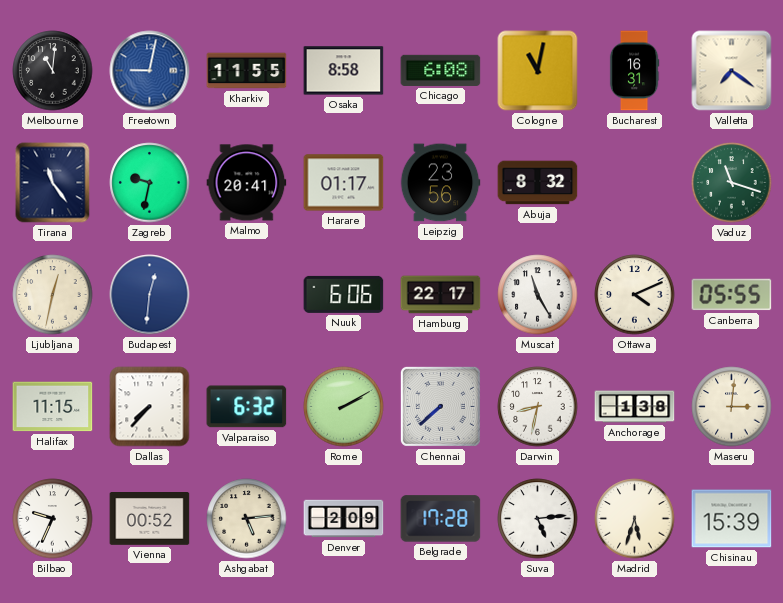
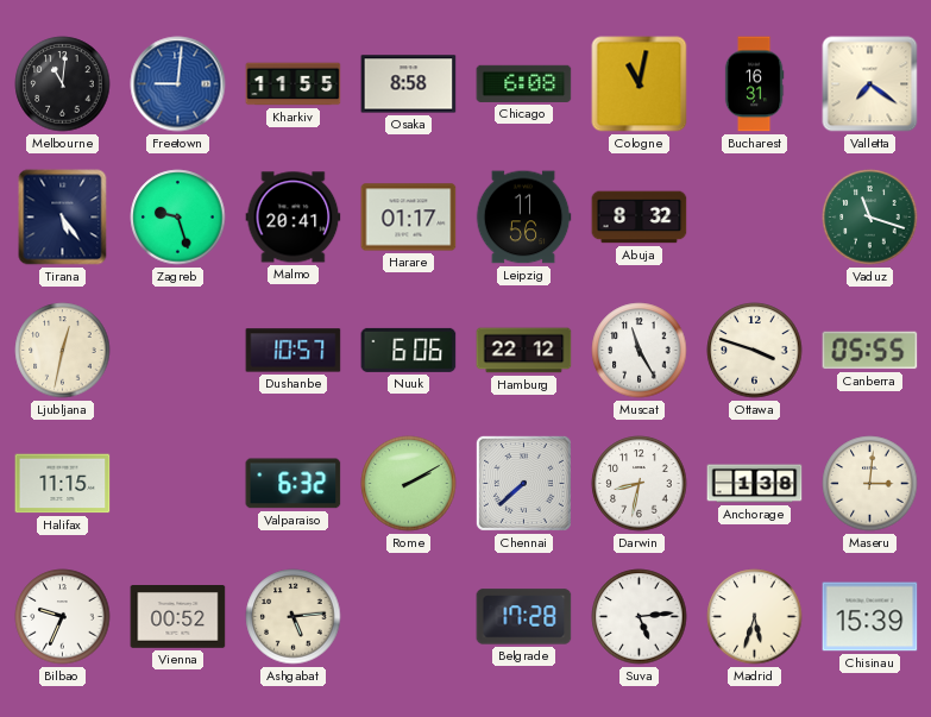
Freetown: 9:02 -> 9:01 (178, 84)
Tirana: 11:24 -> 5:24 (63, 218)
Zagreb: 9:32 -> 9:27 (178, 218)
Leipzig: 23:56 -> 11:56 (523, 218)
Budapest: 12:31 -> none (150, 295)
Dushanbe: none -> 10:57 (294, 351)
Hamburg: 22:17 -> 22:12 (524, 351)
Ottawa: 4:11 -> 3:48 (755, 351)
Dallas: 7:37 -> none (150, 407)
Denver: 2:09 -> none (344, 519)
